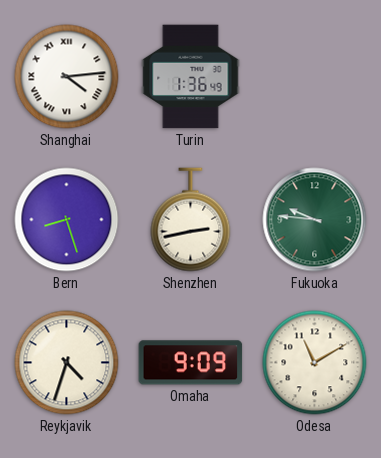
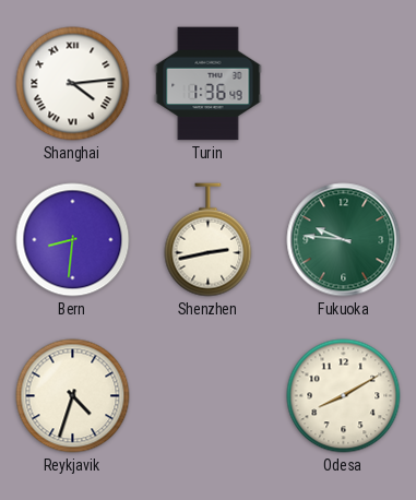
Bern: 8:27 -> 8:31 (73, 240)
Omaha: 9:09 -> none (191, 363)
Odesa: 11:10 -> 8:10 (344, 396)
